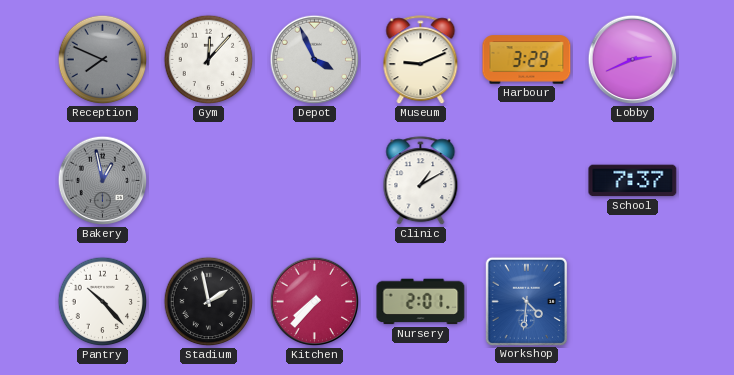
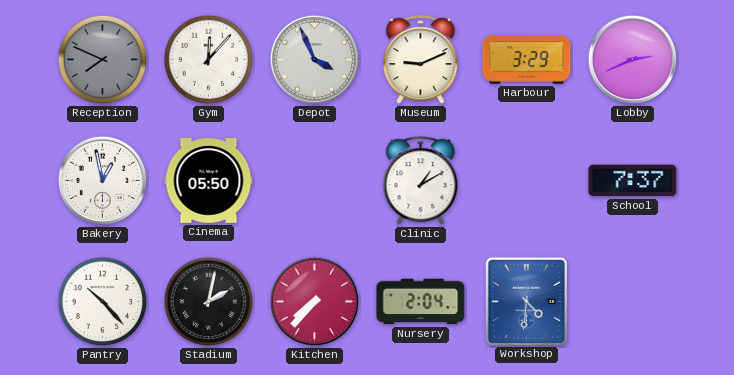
Bakery dial: grey -> white (103, 181)
Cinema: none -> 05:50 (209, 181)
Stadium: 1:58 -> 2:02 (209, 302)
Nursery: 2:01 -> 2:04 (421, 302)
